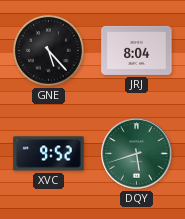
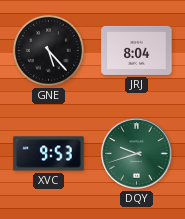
XVC: 9:52 -> 9:53 (49, 154)
DQY: 5:42 -> 9:42 (137, 154)
